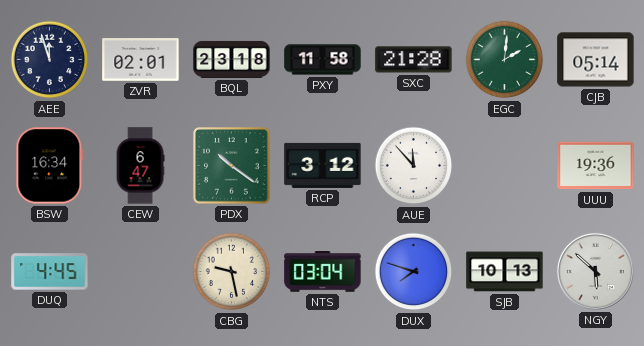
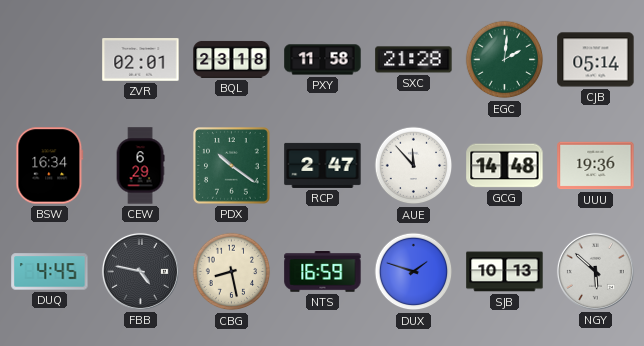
AEE: 11:57 -> none (50, 60)
CEW: 6:47 -> 6:29 (140, 166)
RCP: 3:12 -> 2:47 (323, 165)
GCG: none -> 14:48 (505, 166)
FBB: none -> 4:47 (140, 271)
CBG: 9:28 -> 8:28 (232, 272)
NTS: 03:04 -> 16:59 (323, 272)
DUX: 7:48 -> 1:48 (414, 272)
